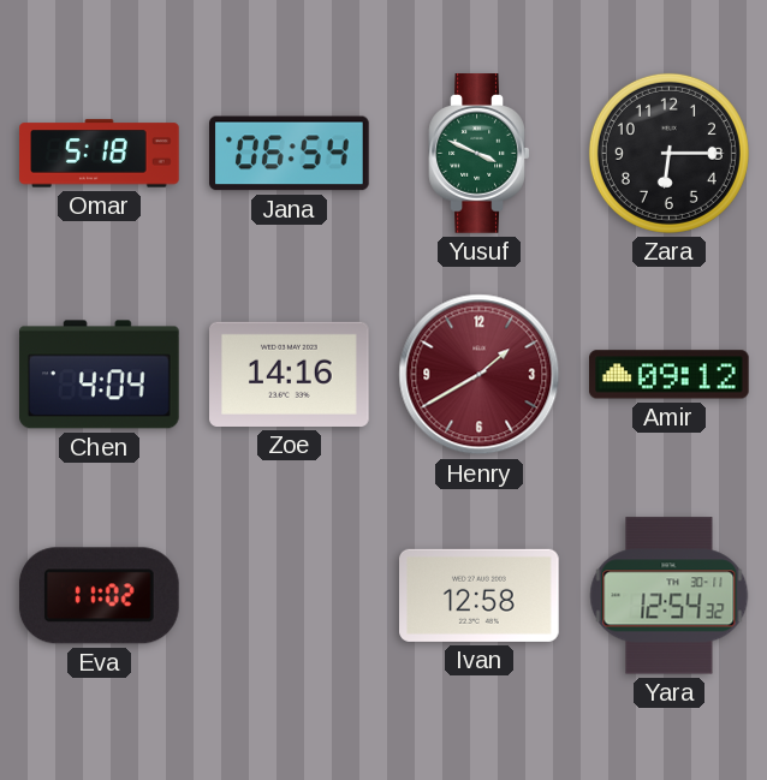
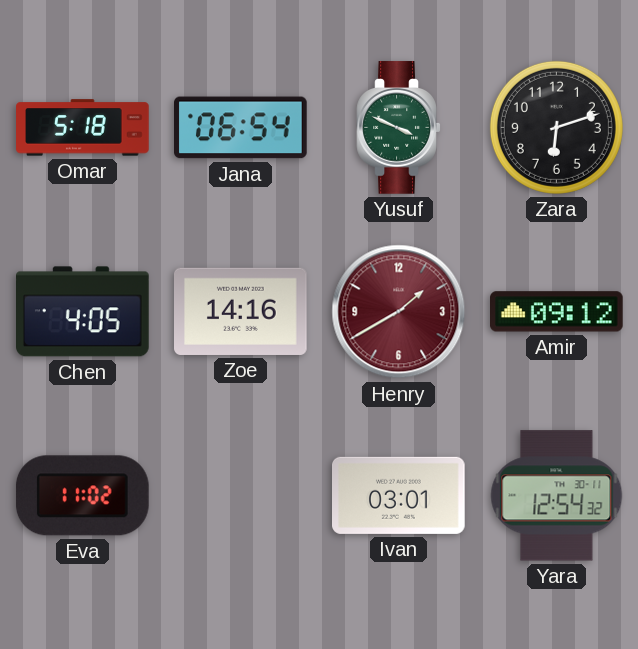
Zara: 6:15 -> 6:12 (556, 127)
Chen: 4:04 -> 4:05 (83, 312)
Ivan: 12:58 -> 03:01 (399, 495)
